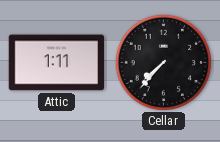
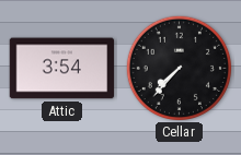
Attic: 1:11 -> 3:54 (62, 69)
